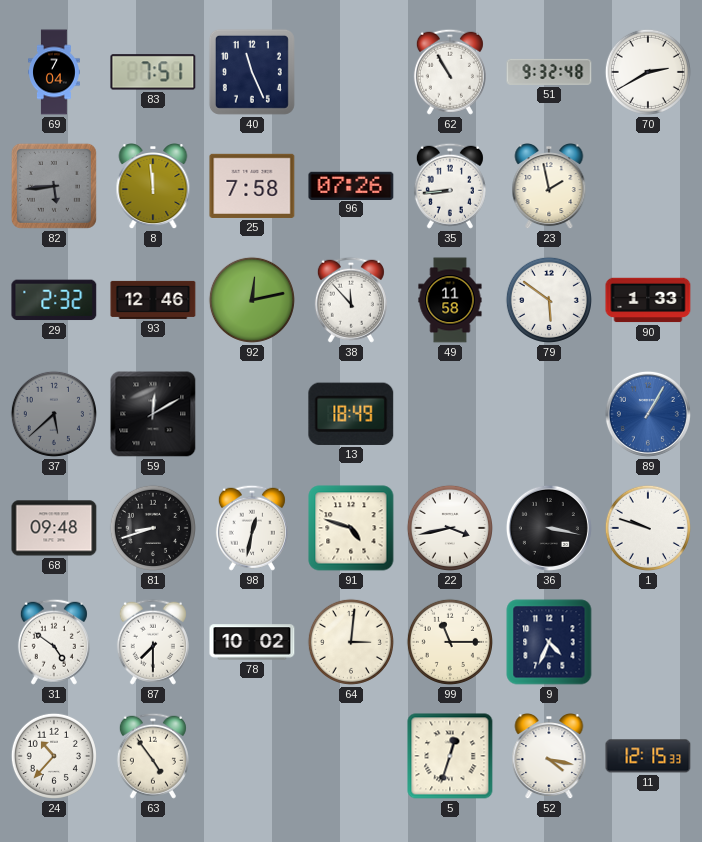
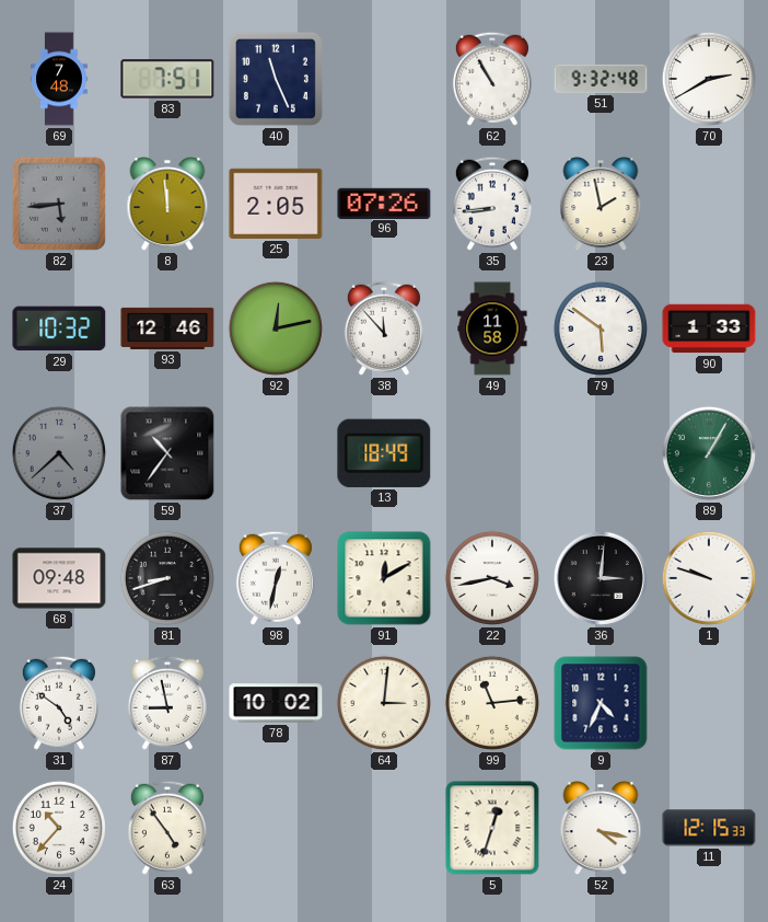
69: 7:04 -> 7:48 (60, 79)
25: 7:58 -> 2:05 (276, 204)
29: 2:32 -> 10:32 (59, 329)
37: 5:38 -> 4:38 (59, 453)
59: 12:10 -> 10:36 (167, 453)
89 dial: blue -> green (709, 453)
91: 4:48 -> 12:10 (384, 578)
36: 3:17 -> 3:01 (601, 578)
87: 7:30 -> 8:58 (167, 703)
99: 11:15 -> 11:14 (492, 703)
